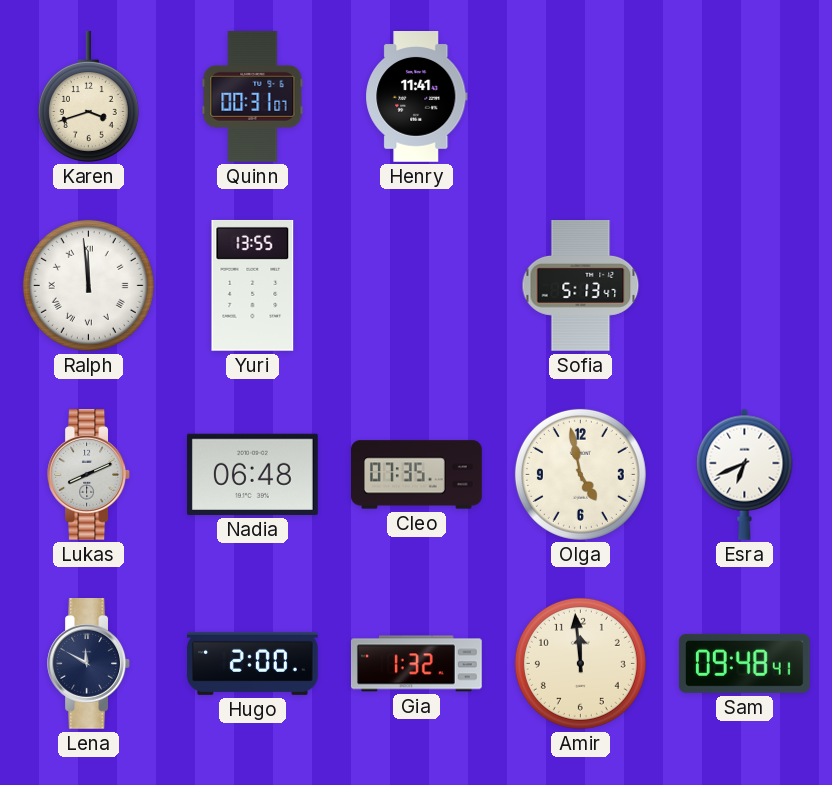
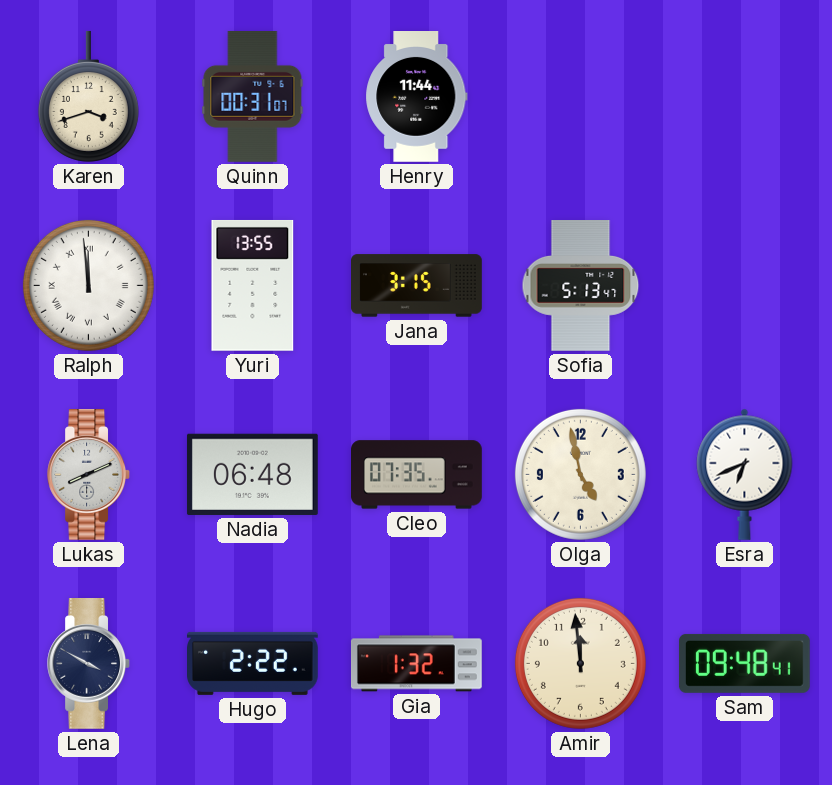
Henry: 11:41 -> 11:44 (417, 97)
Jana: none -> 3:15 (417, 286)
Lena: 11:50 -> 3:50 (88, 664)
Hugo: 2:00 -> 2:22 (253, 663)
